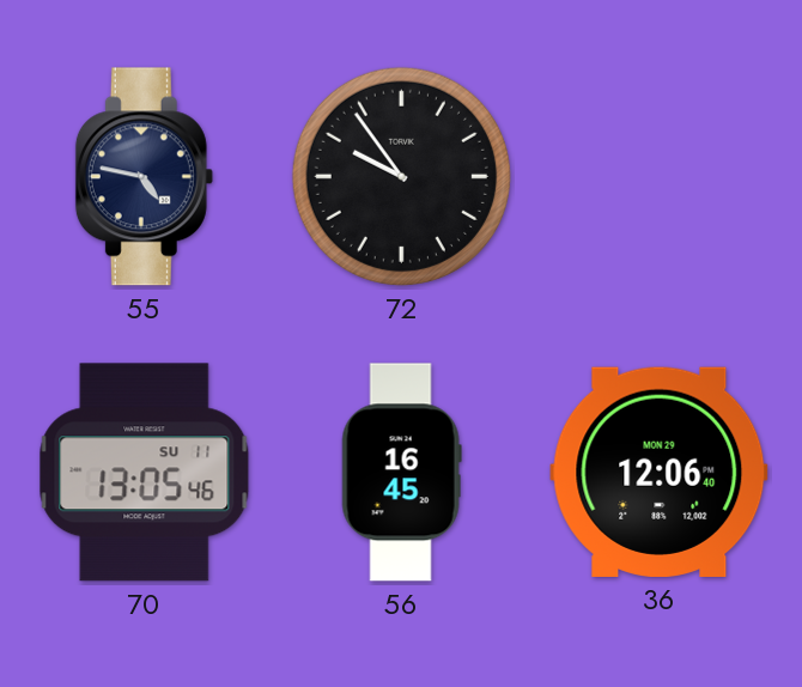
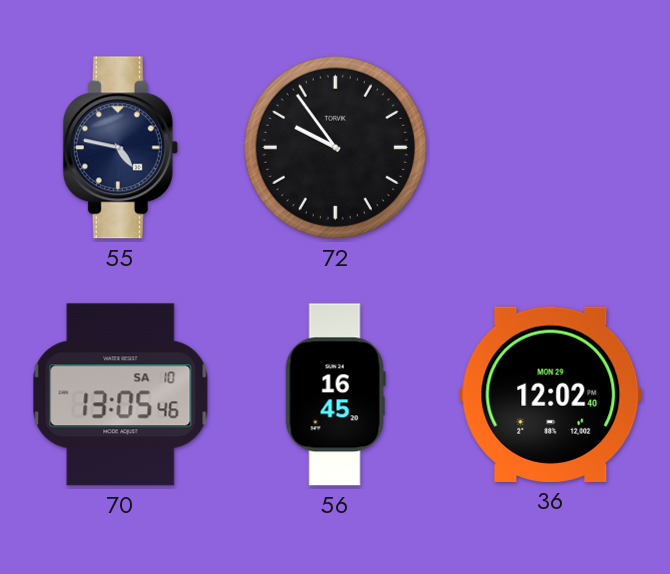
70 date: SU 11 -> SA 10 (121, 395)
36: 12:06 -> 12:02 (551, 394)
